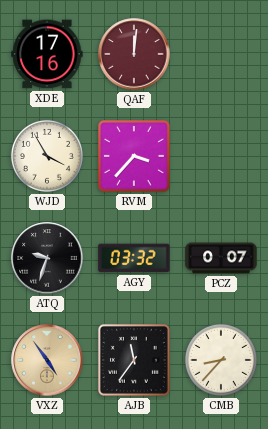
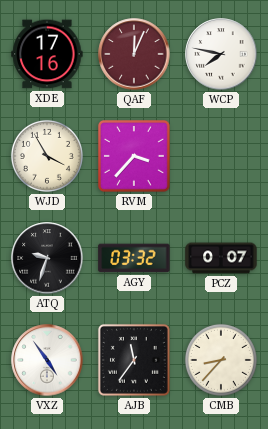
QAF: 12:01 -> 12:04 (134, 54)
WCP: none -> 7:47 (221, 54)
VXZ dial: champagne -> white (47, 360)
